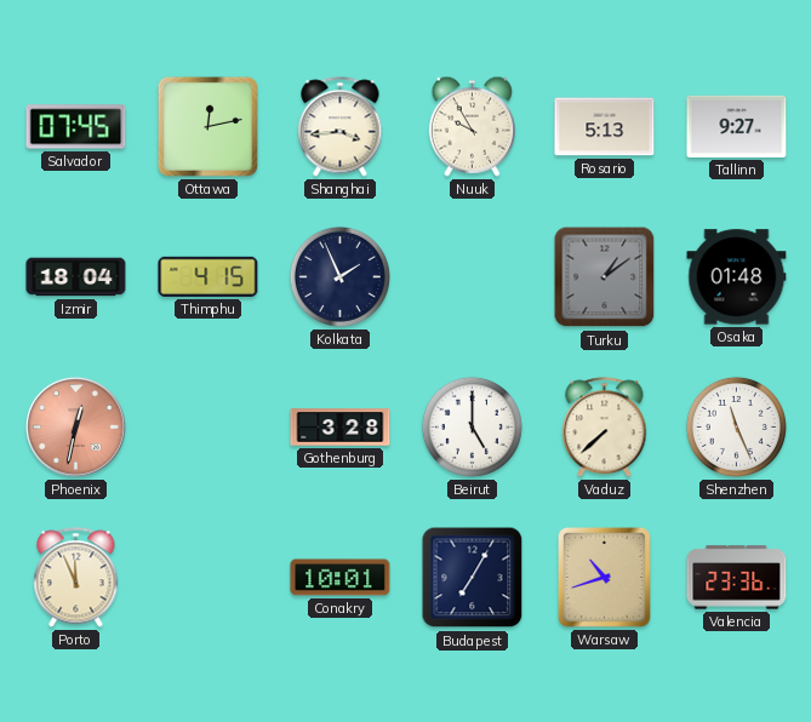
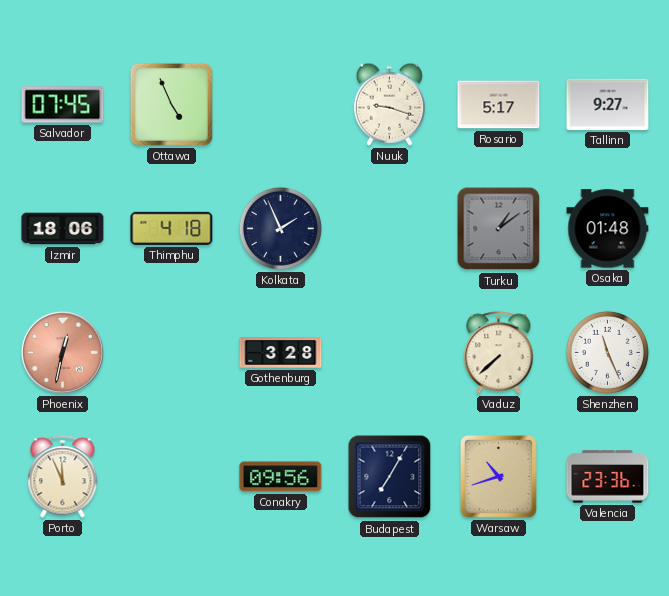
Ottawa: 12:13 -> 4:56 (171, 104)
Shanghai: 3:44 -> none (341, 127)
Nuuk: 9:55 -> 9:18 (389, 104)
Rosario: 5:13 -> 5:17 (499, 105)
Izmir: 18:04 -> 18:06 (63, 229)
Thimphu: 4:15 -> 4:18 (172, 228)
Beirut: 5:00 -> none (472, 426)
Conakry: 10:01 -> 09:56 (281, 477)
